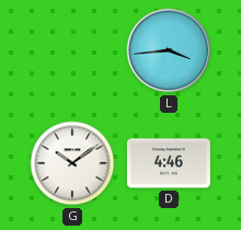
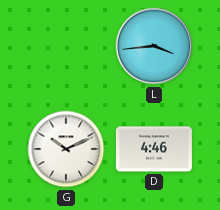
G: 10:09 -> 10:11 (66, 149)
